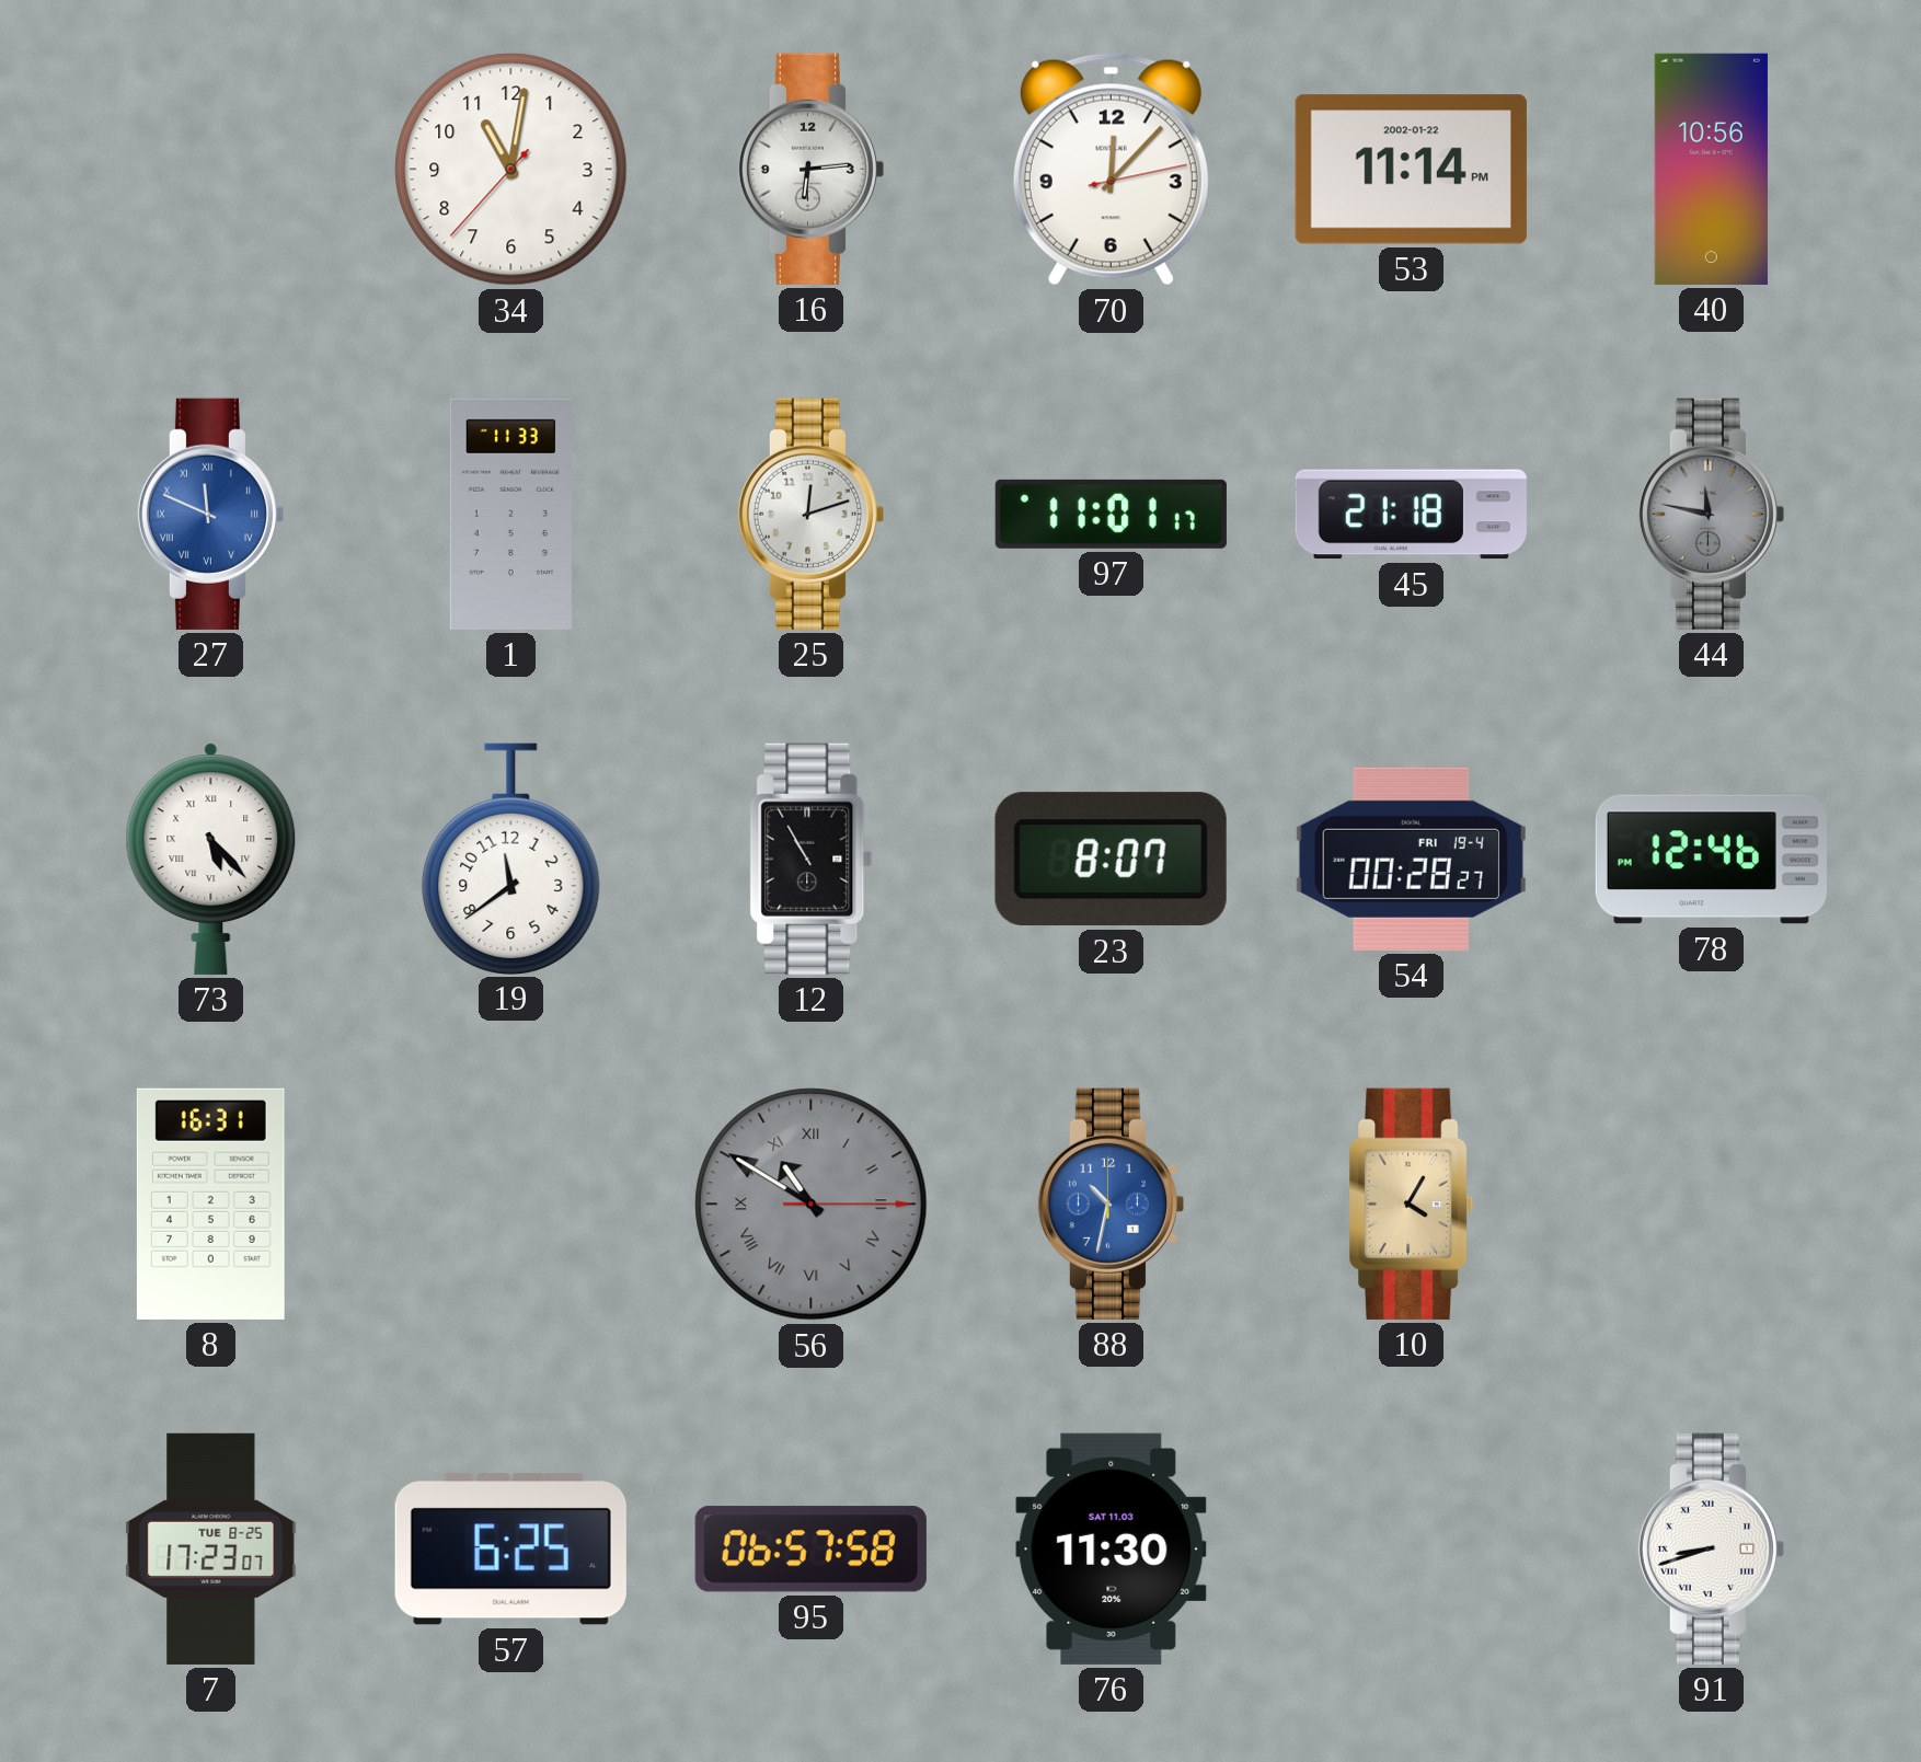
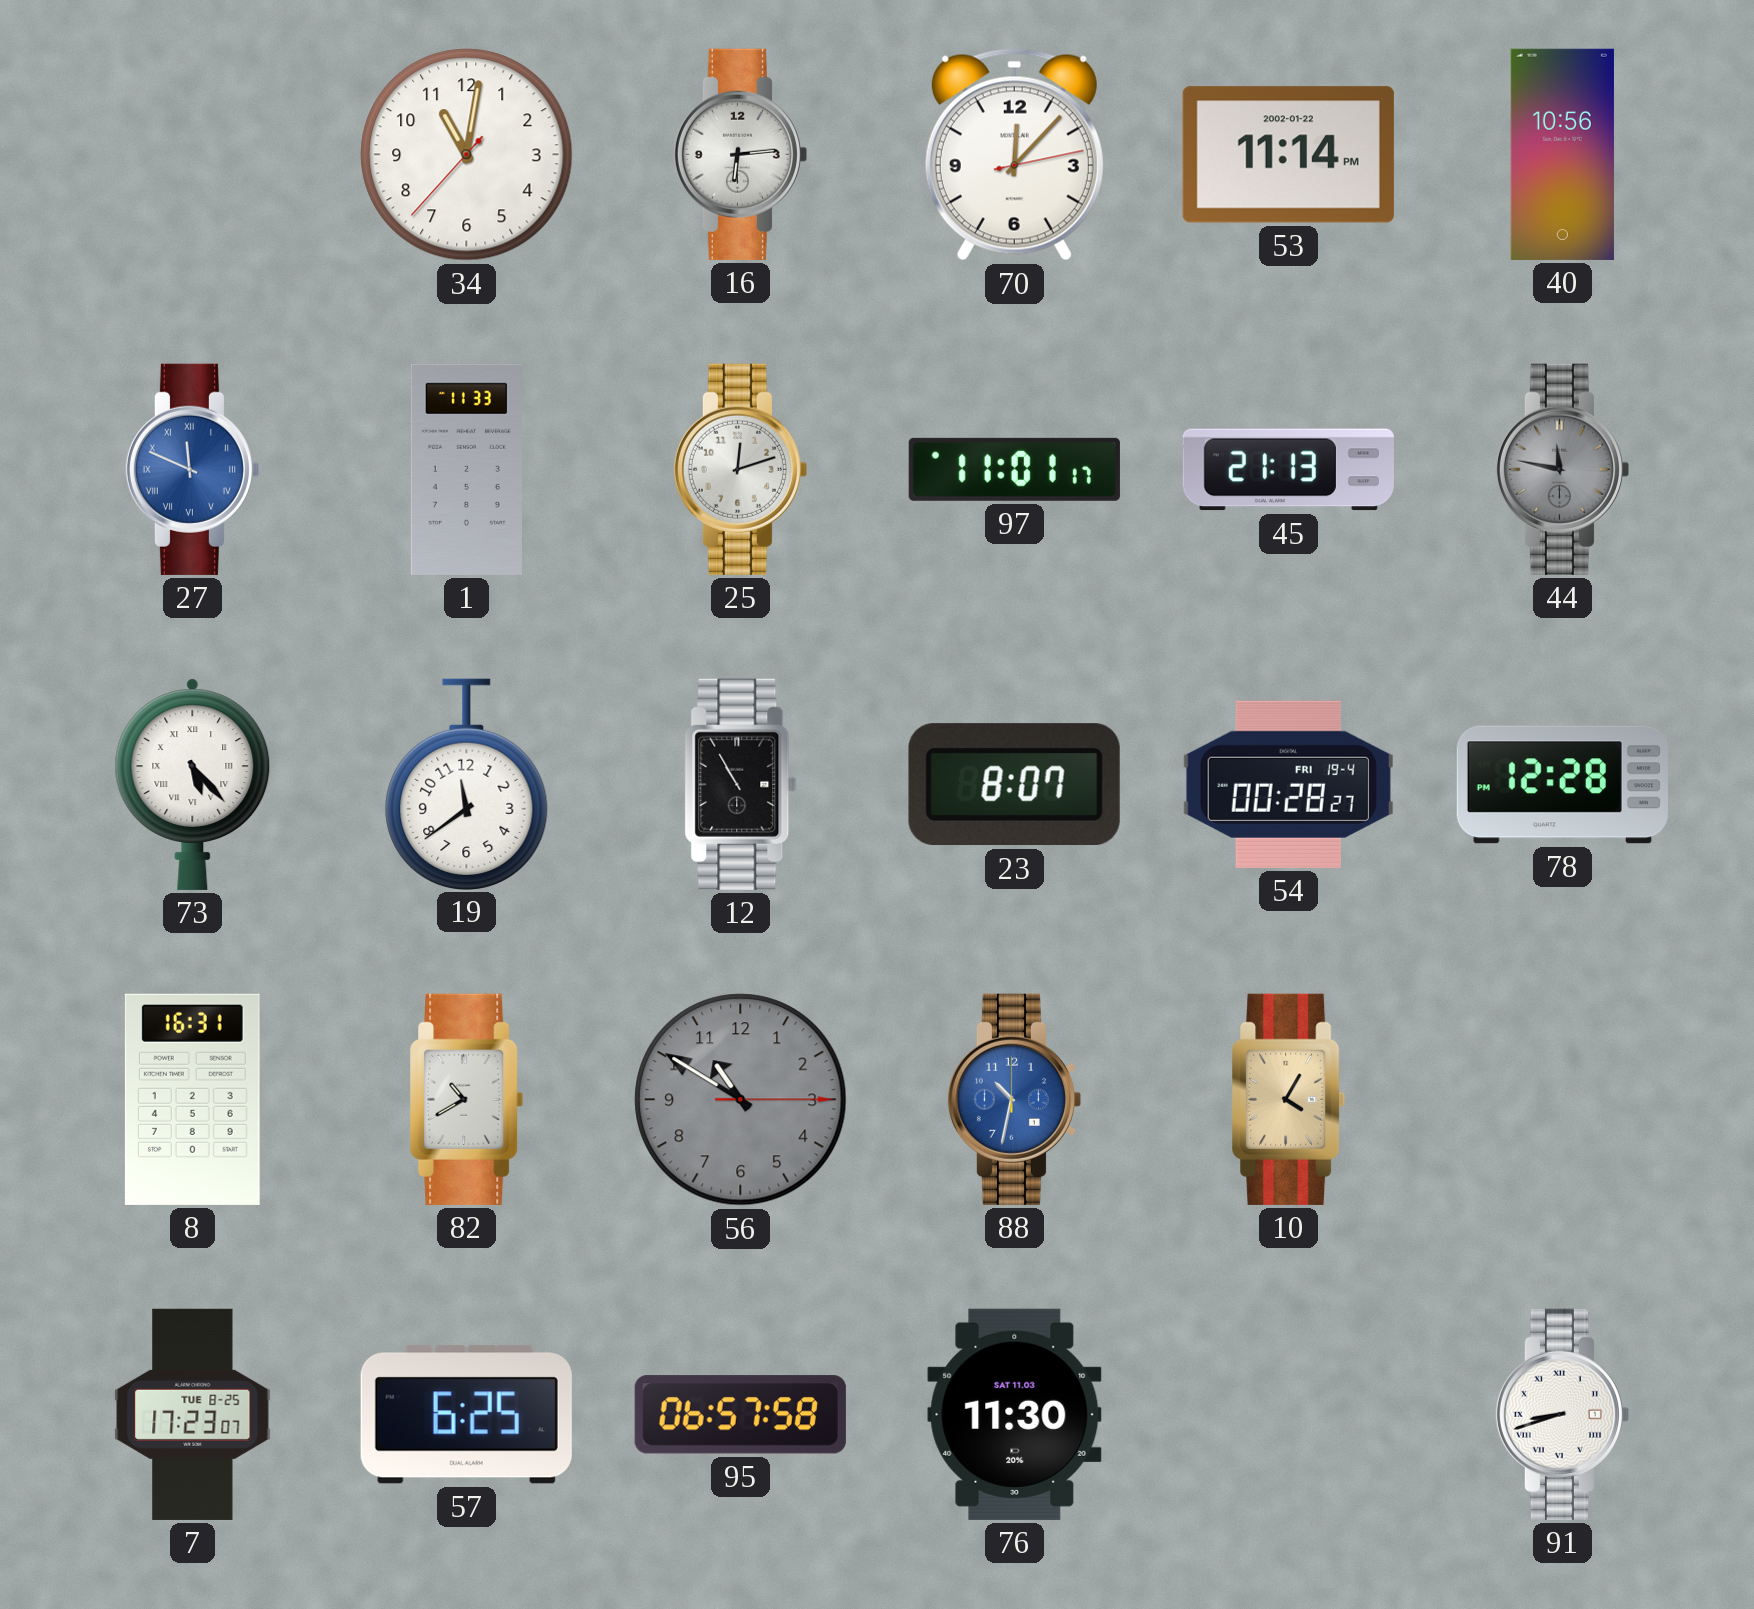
45: 21:18 -> 21:13 (1288, 470)
78: 12:46 -> 12:28 (1562, 785)
82: none -> 10:40 (467, 1099)
56 numerals: Roman -> Arabic (741, 1100)
